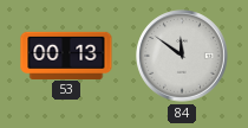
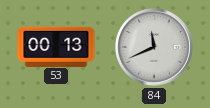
84: 11:51 -> 11:41 (154, 47)
